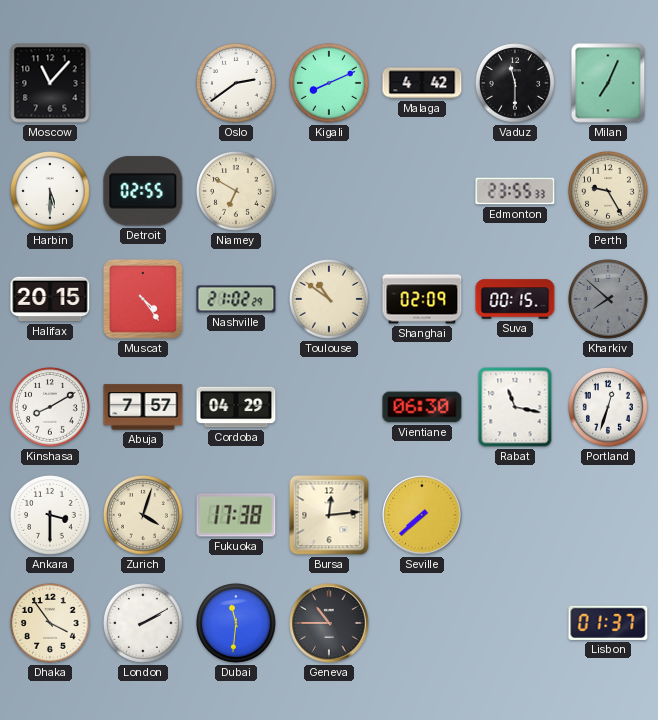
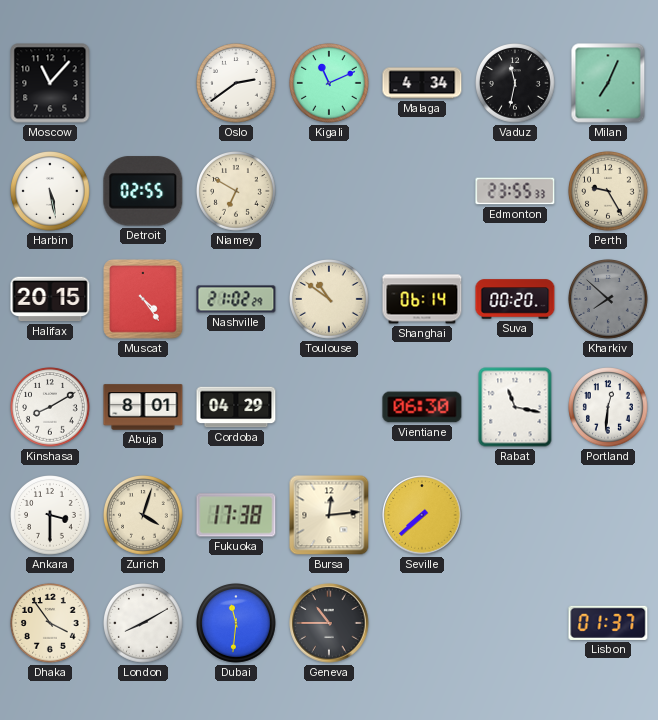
Kigali: 8:11 -> 11:11 (330, 84)
Malaga: 4:42 -> 4:34 (422, 83)
Vaduz: 11:30 -> 11:32 (516, 84)
Harbin: 5:30 -> 5:28 (51, 192)
Shanghai: 02:09 -> 06:14 (422, 299)
Suva: 00:15 -> 00:20 (515, 299)
Abuja: 7:57 -> 8:01 (143, 407)
Portland: 12:33 -> 12:31 (609, 408)
London: 2:10 -> 8:10 (144, 624)
